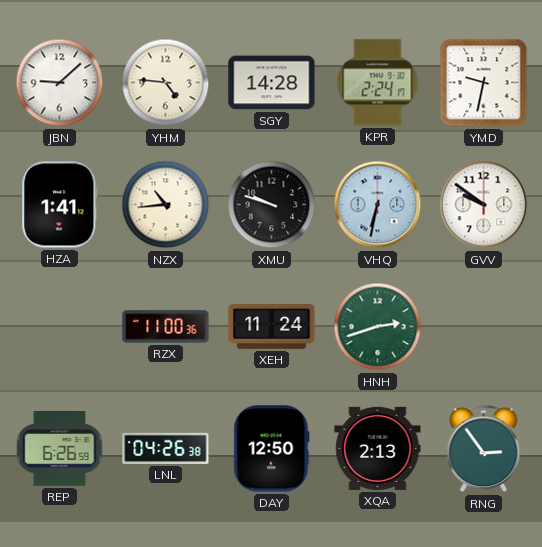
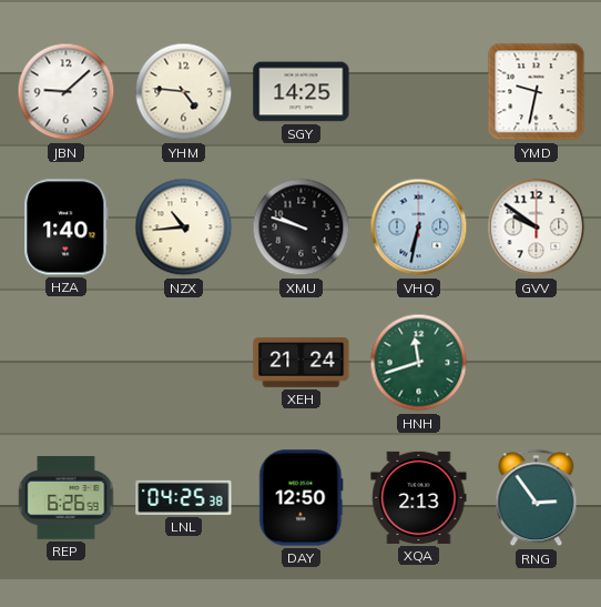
SGY: 14:28 -> 14:25 (302, 92)
KPR: 2:24 -> none (378, 83)
HZA: 1:41 -> 1:40 (67, 227)
RZX: 11:00 -> none (166, 327)
XEH: 11:24 -> 21:24 (302, 362)
HNH: 2:42 -> 11:42 (419, 363)
LNL: 04:26 -> 04:25 (184, 497)
